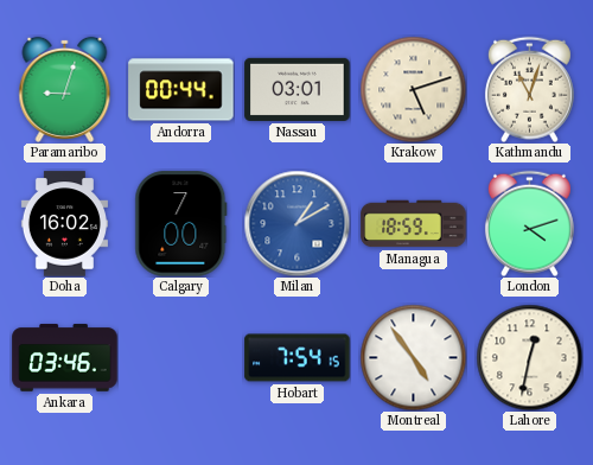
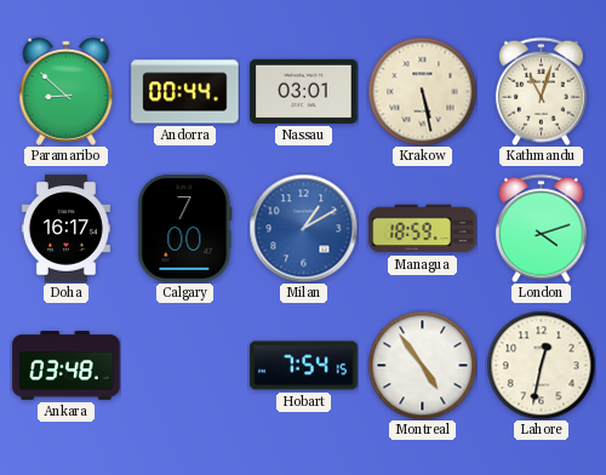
Paramaribo: 9:03 -> 8:52 (67, 91)
Krakow: 5:12 -> 5:28 (422, 91)
Doha: 16:02 -> 16:17 (65, 229)
Ankara: 03:46 -> 03:48 (67, 366)
